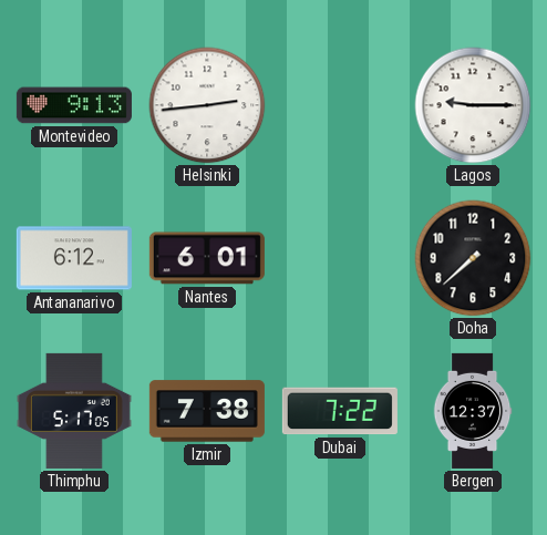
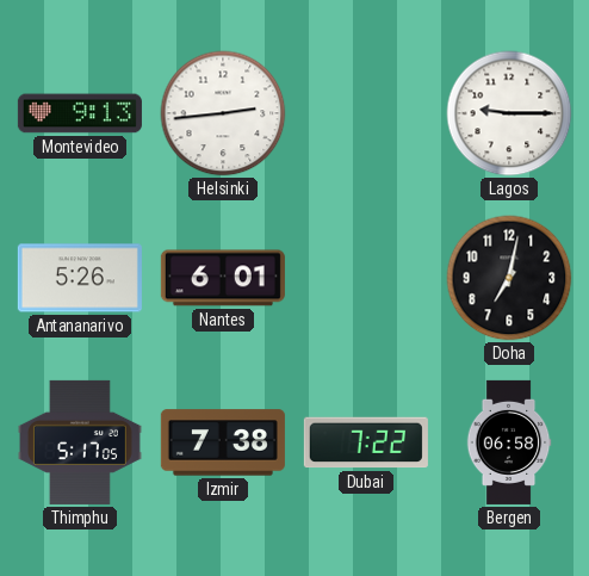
Antananarivo: 6:12 -> 5:26 (80, 278)
Doha: 7:38 -> 7:02 (509, 278)
Bergen: 12:37 -> 06:58 (509, 442)
